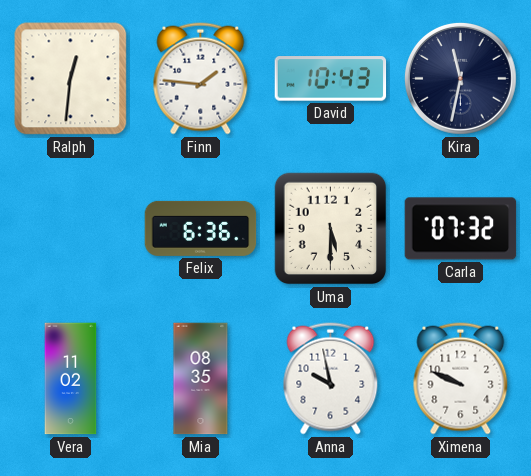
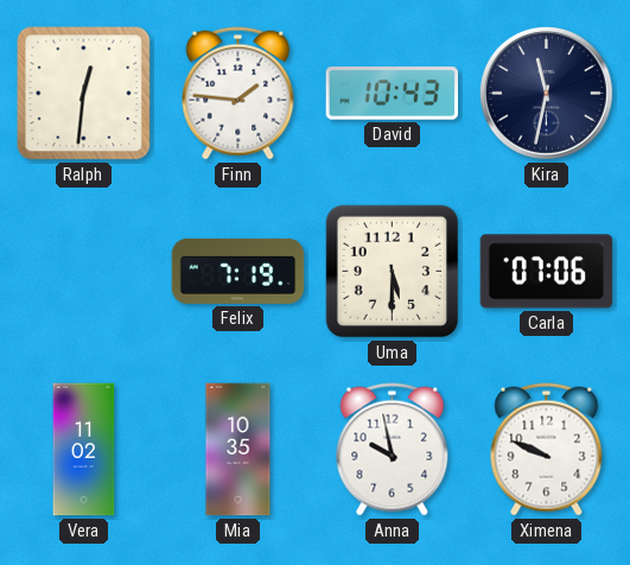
Felix: 6:36 -> 7:19 (238, 271)
Carla: 07:32 -> 07:06 (547, 272)
Mia: 08:35 -> 10:35 (238, 450)
